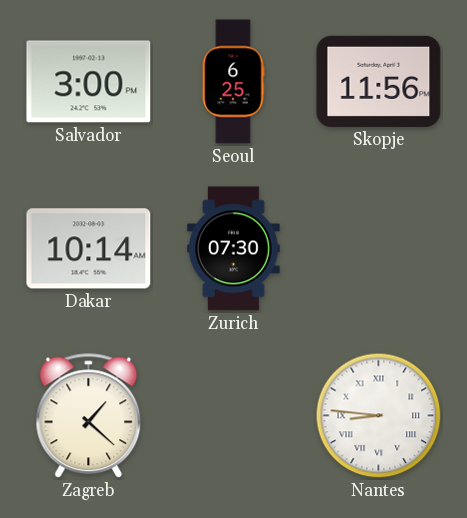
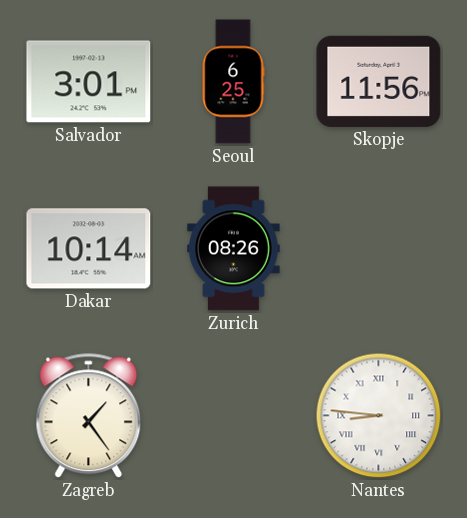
Salvador: 3:00 -> 3:01 (89, 82)
Zurich: 07:30 -> 08:26 (234, 249)
Zagreb: 1:22 -> 1:24 (89, 416)
